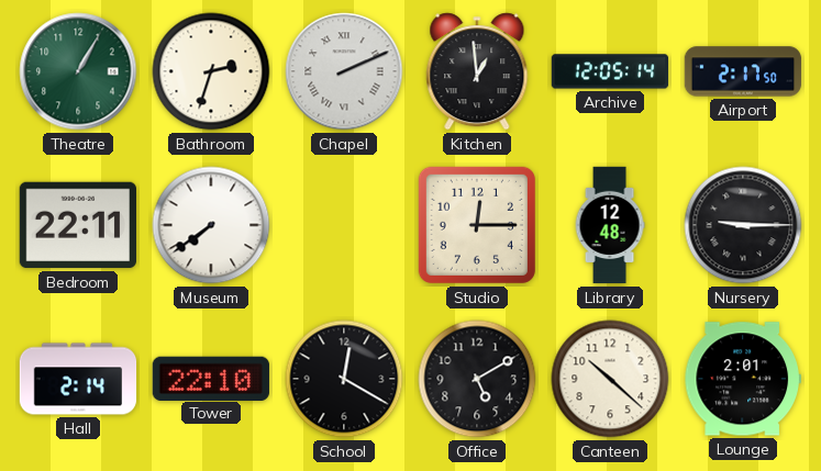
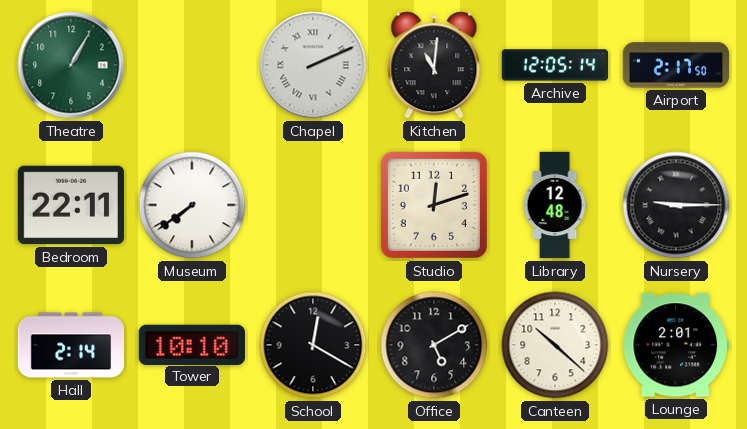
Bathroom: 2:33 -> none (211, 71)
Kitchen: 12:59 -> 11:01 (434, 65)
Studio: 12:15 -> 12:12 (434, 205)
Tower: 22:10 -> 10:10 (192, 344)
